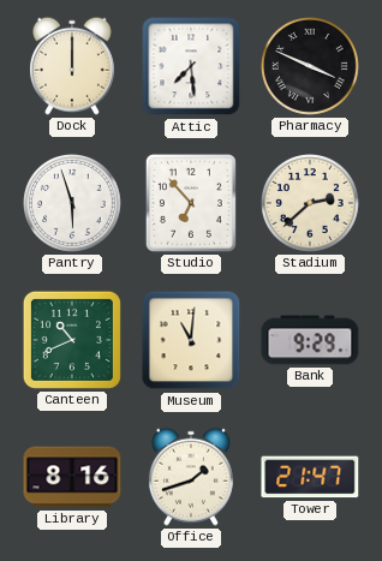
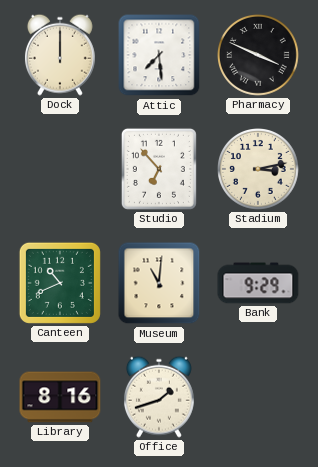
Pantry: 5:57 -> none (73, 204)
Stadium: 2:38 -> 3:13 (259, 170)
Tower: 21:47 -> none (310, 477)
